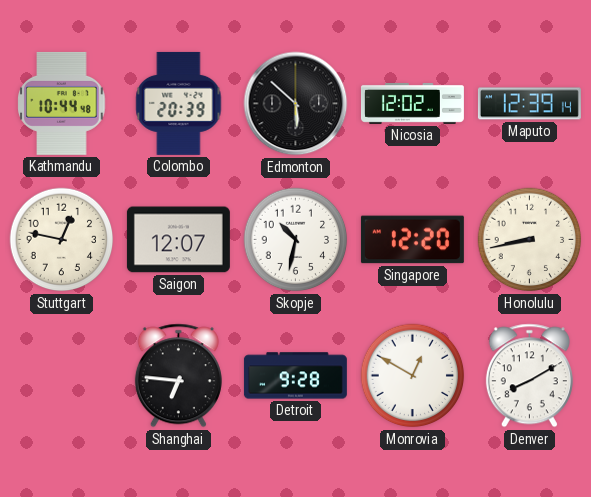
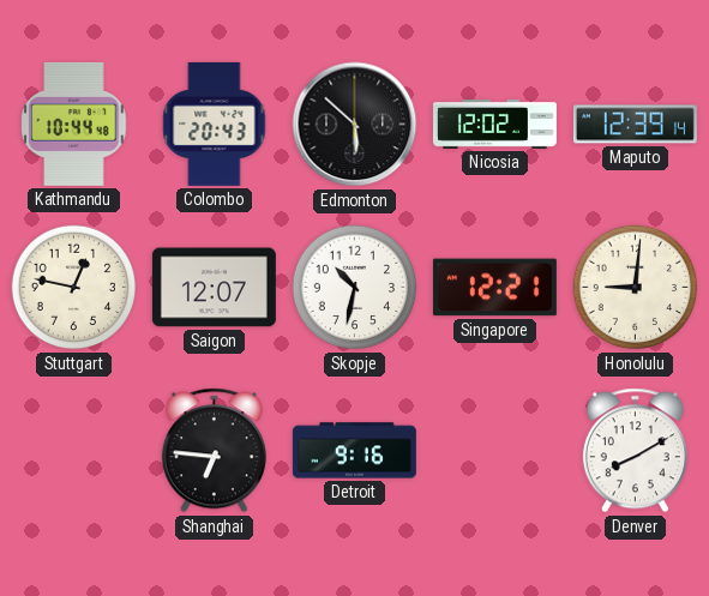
Colombo: 20:39 -> 20:43 (215, 124)
Singapore: 12:20 -> 12:21 (494, 288)
Honolulu: 8:43 -> 9:01 (636, 288)
Detroit: 9:28 -> 9:16 (354, 451)
Monrovia: 12:50 -> none (413, 376)
